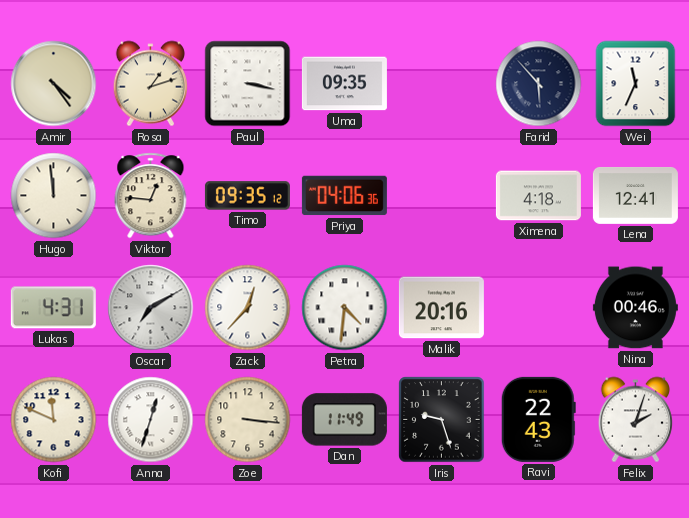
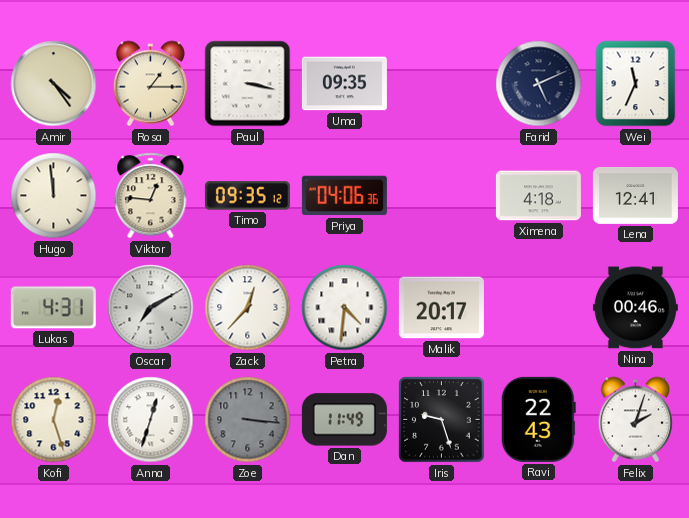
Rosa: 1:12 -> 1:15 (150, 84)
Farid: 5:53 -> 5:11 (539, 84)
Malik: 20:16 -> 20:17 (441, 308)
Kofi: 11:49 -> 12:27 (54, 420)
Zoe dial: cream -> grey (248, 420)
